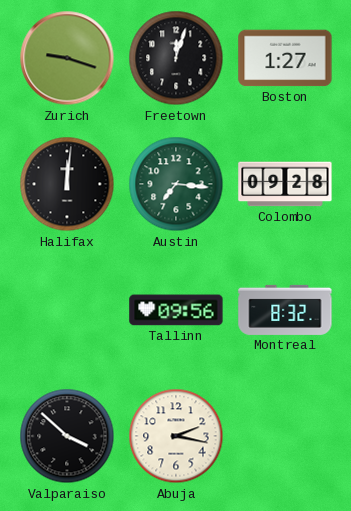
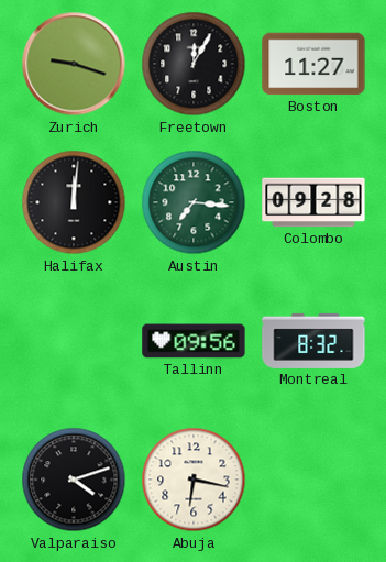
Freetown: 12:03 -> 12:05 (194, 64)
Boston: 1:27 -> 11:27 (313, 64)
Valparaiso: 3:52 -> 4:12 (74, 480)
Abuja: 2:17 -> 6:17 (194, 480)
